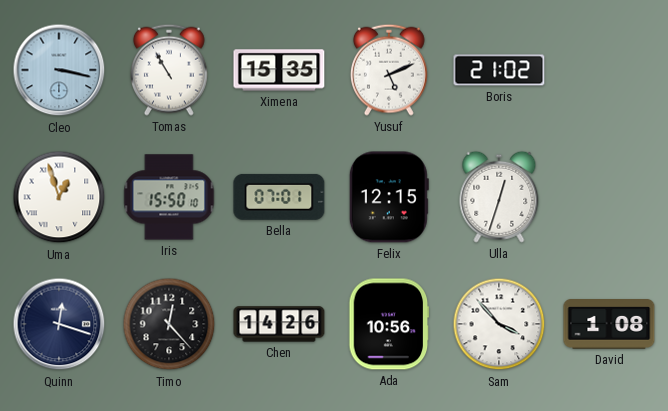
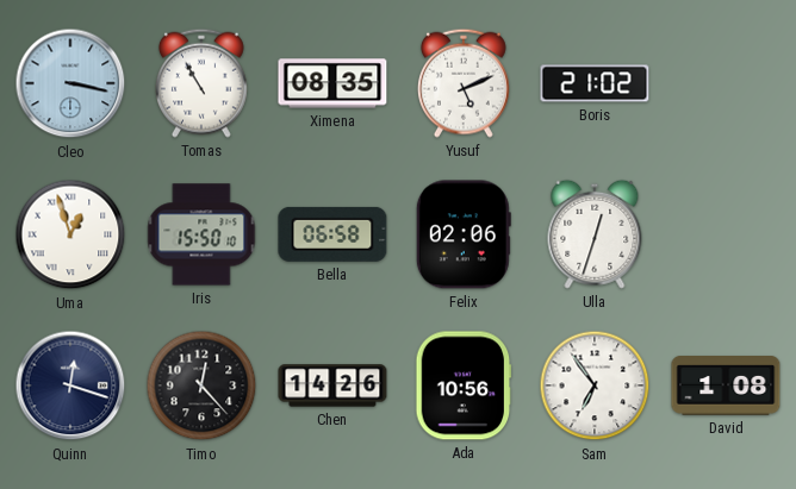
Ximena: 15:35 -> 08:35 (332, 83)
Bella: 07:01 -> 06:58 (332, 234)
Felix: 12:15 -> 02:06 (464, 234)
Sam: 3:53 -> 6:54 (595, 385)
